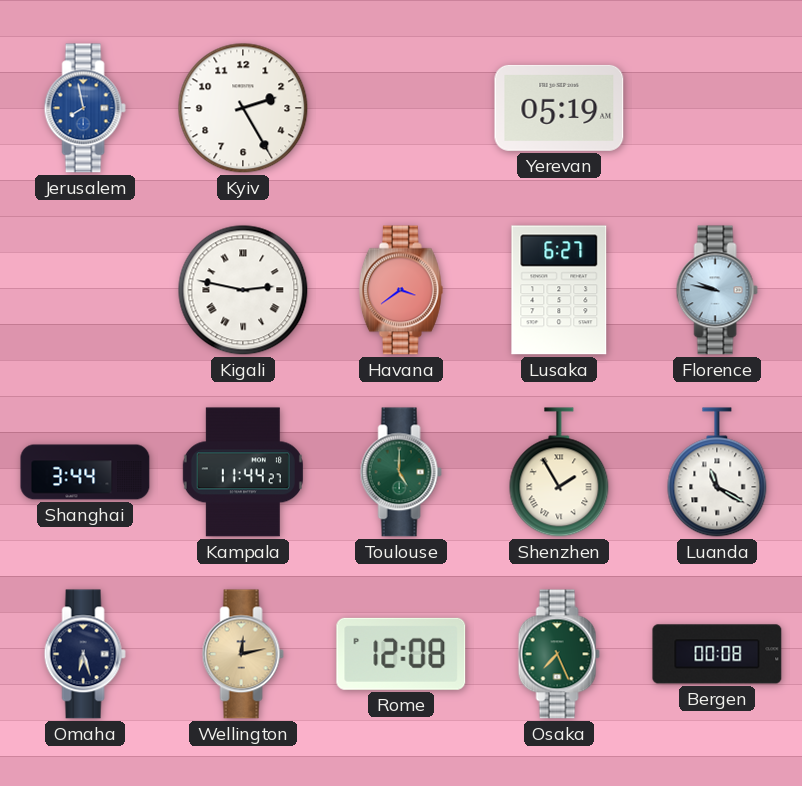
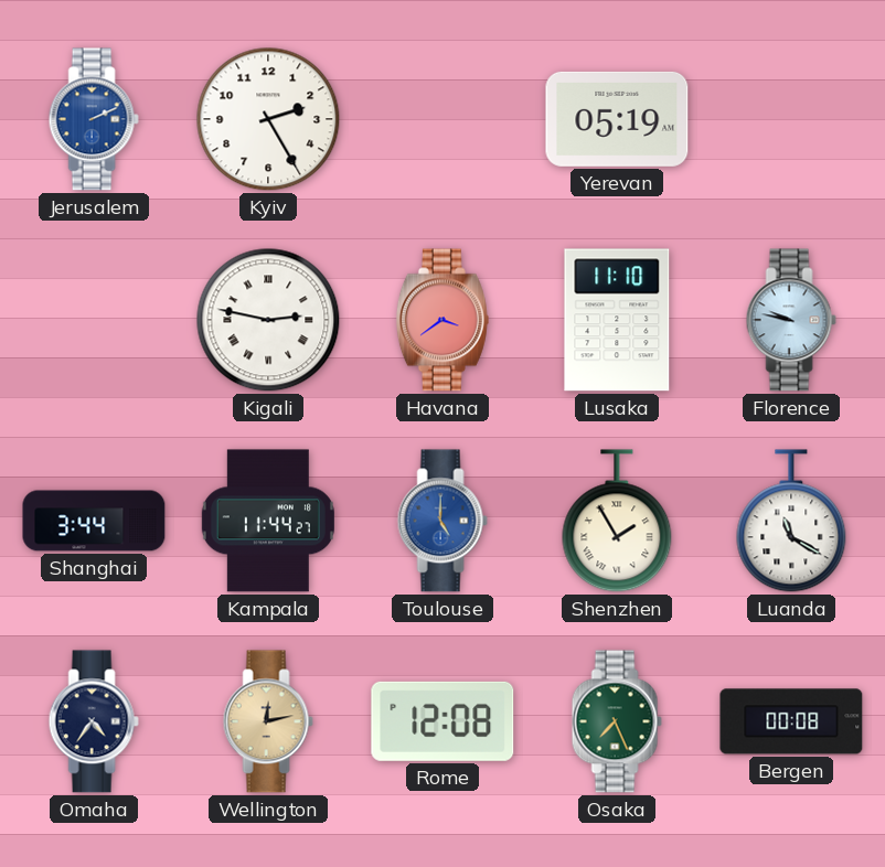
Jerusalem: 7:58 -> 2:11 (94, 119)
Lusaka: 6:27 -> 11:10 (617, 320)
Toulouse dial: green -> blue (442, 521)
Omaha: 6:27 -> 4:36 (94, 721)
